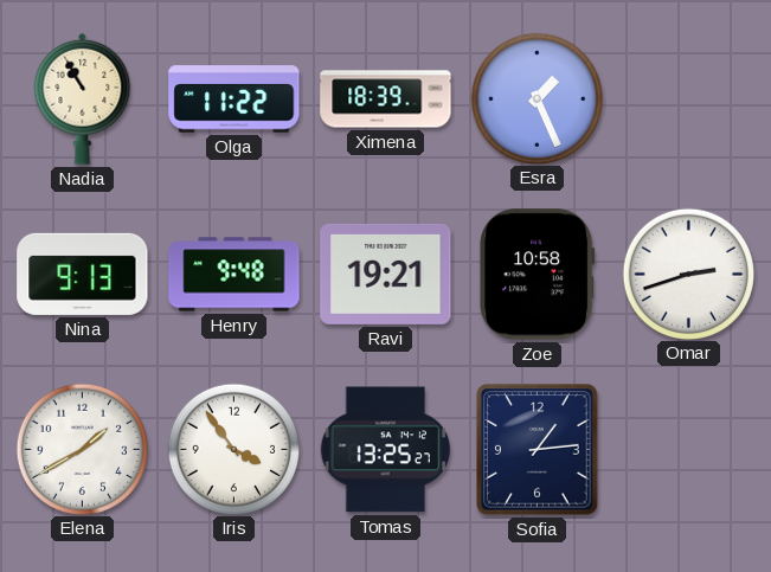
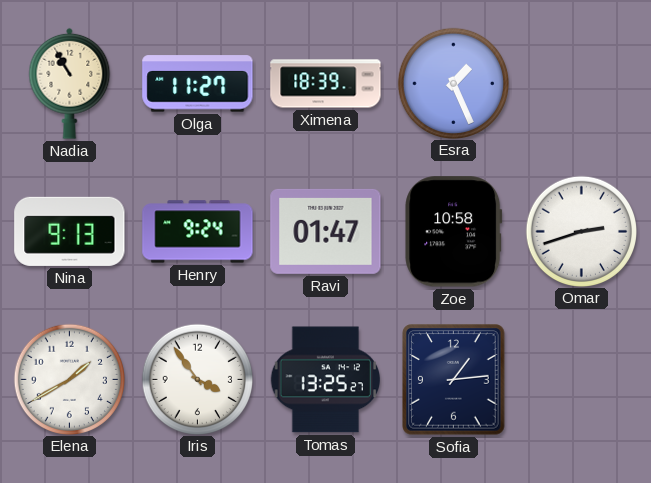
Olga: 11:22 -> 11:27 (198, 84)
Henry: 9:48 -> 9:24 (198, 232)
Ravi: 19:21 -> 01:47 (326, 231)
